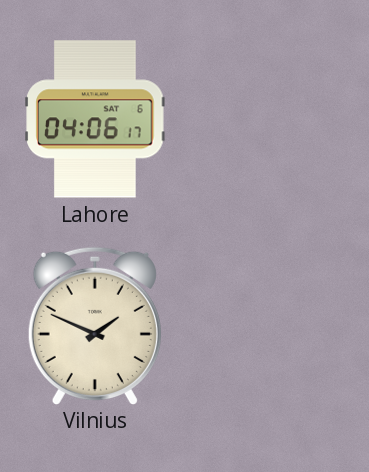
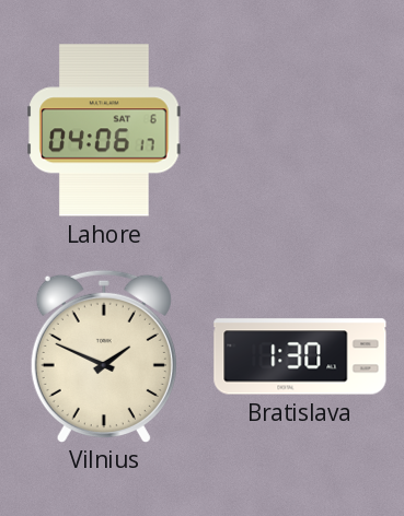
Bratislava: none -> 1:30 (300, 356)
